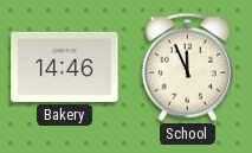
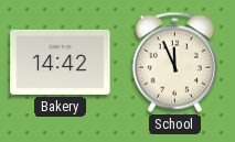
Bakery: 14:46 -> 14:42 (61, 62)
